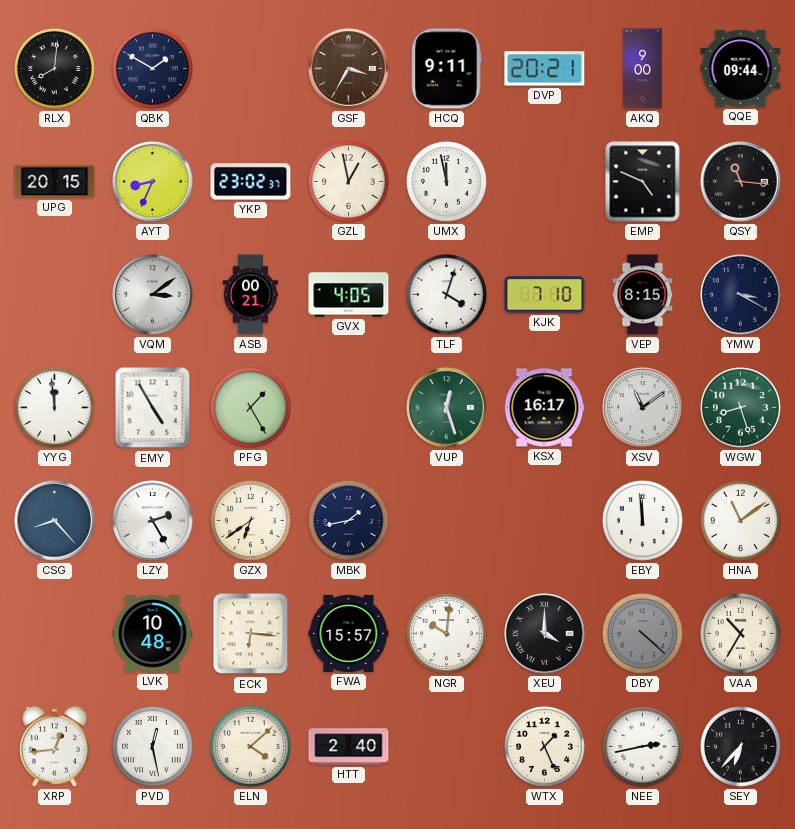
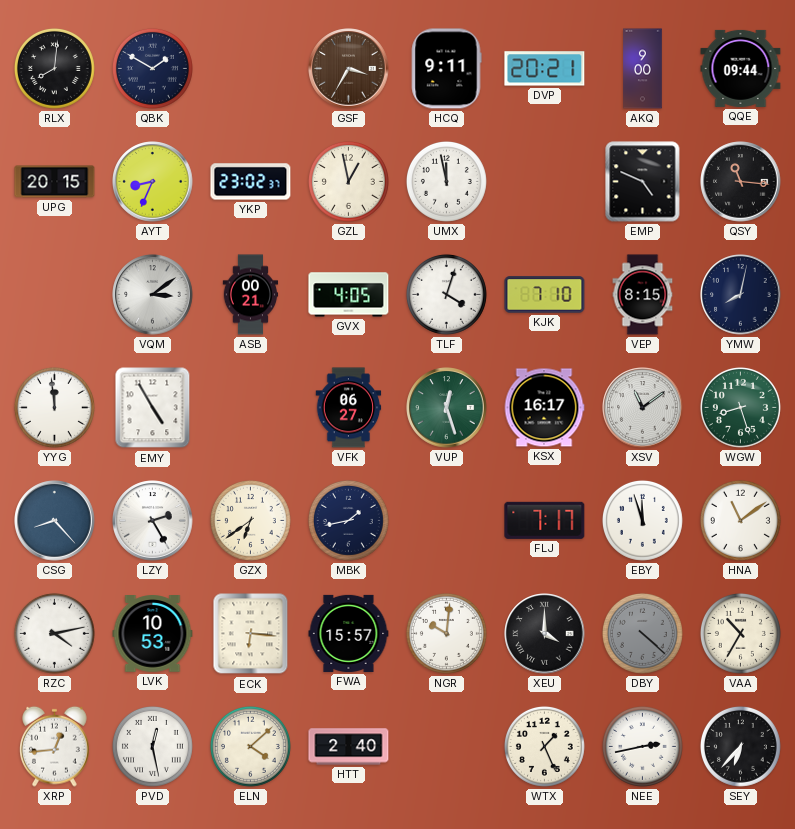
YMW: 3:20 -> 8:02 (741, 295)
PFG: 1:25 -> none (250, 407)
VFK: none -> 06:27 (349, 408)
FLJ: none -> 7:17 (545, 520)
EBY: 11:59 -> 11:57 (642, 520)
RZC: none -> 4:13 (54, 633)
LVK: 10:48 -> 10:53 (153, 634)
